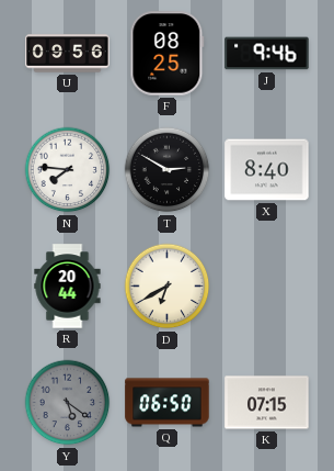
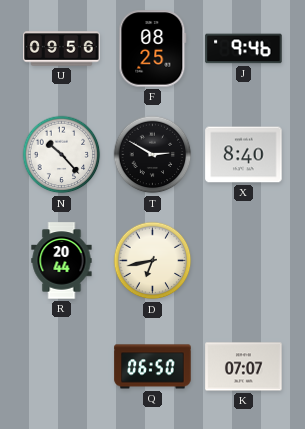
N: 7:46 -> 10:23 (62, 155)
D: 6:40 -> 6:43 (153, 261)
Y: 5:21 -> none (68, 403)
K: 07:15 -> 07:07 (244, 367)
